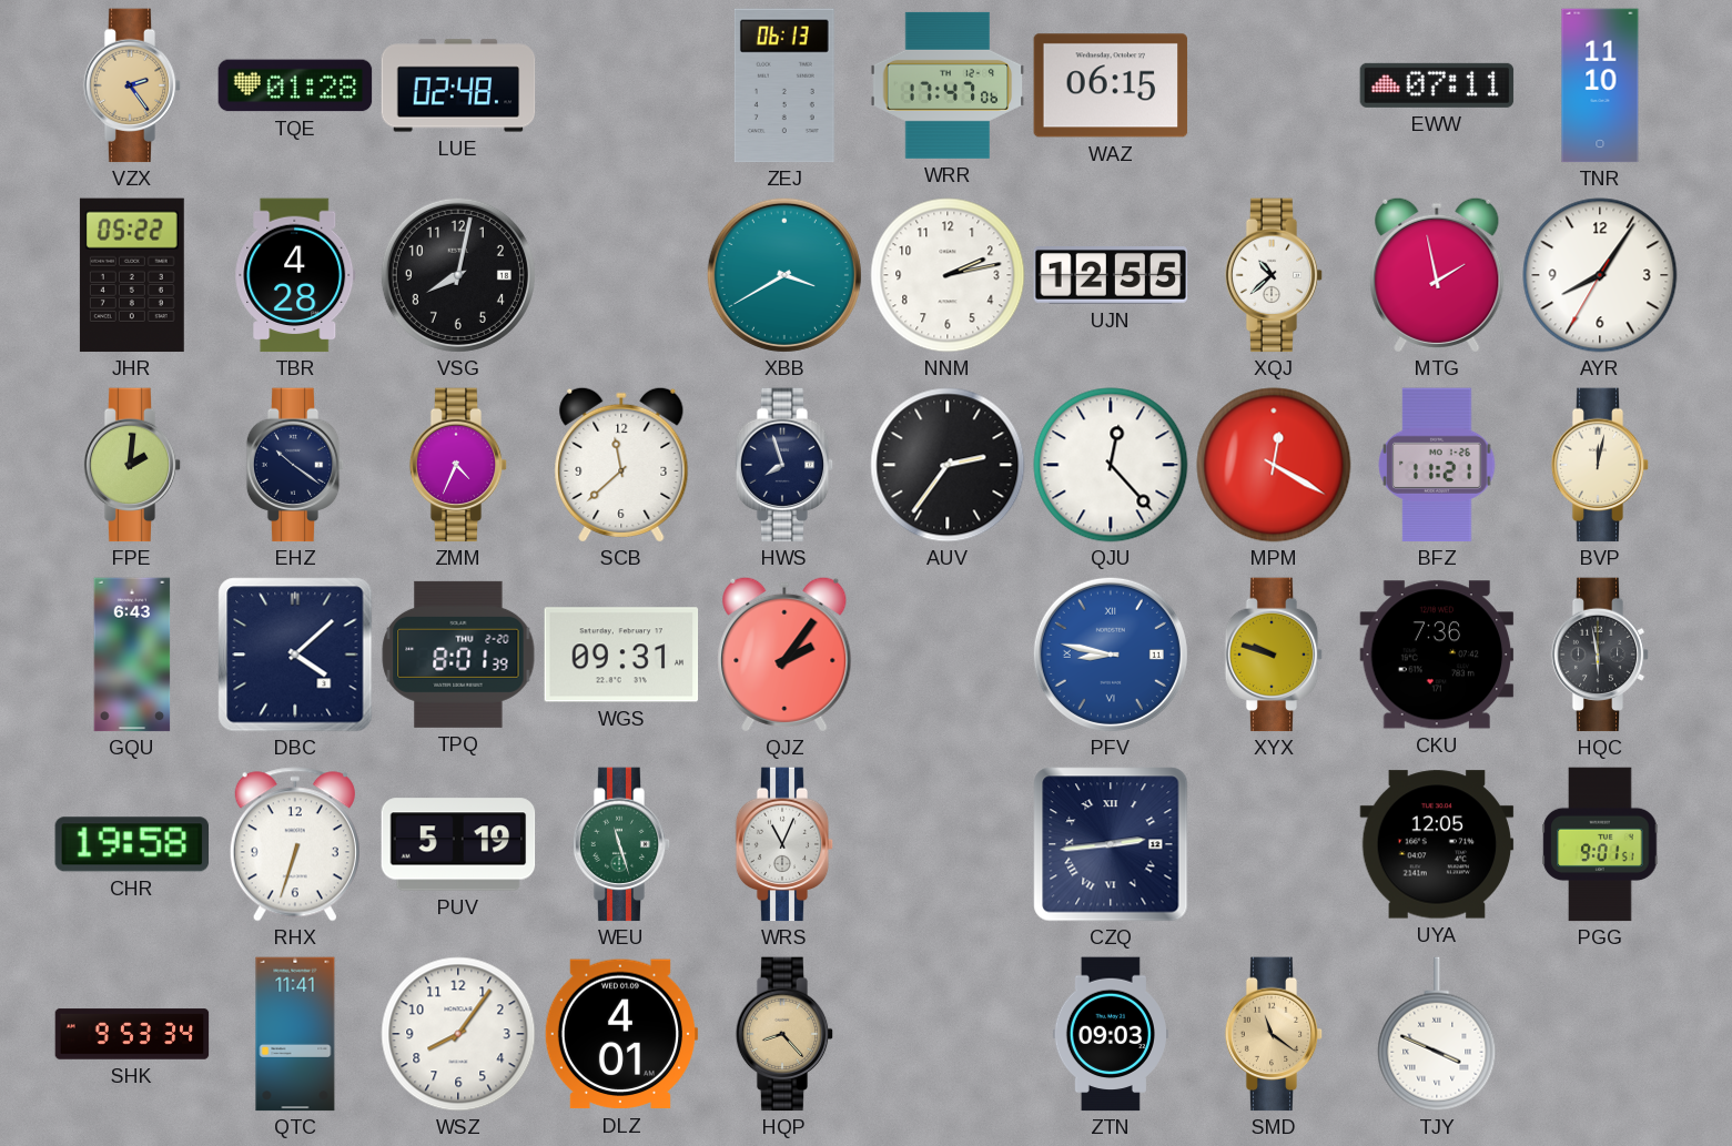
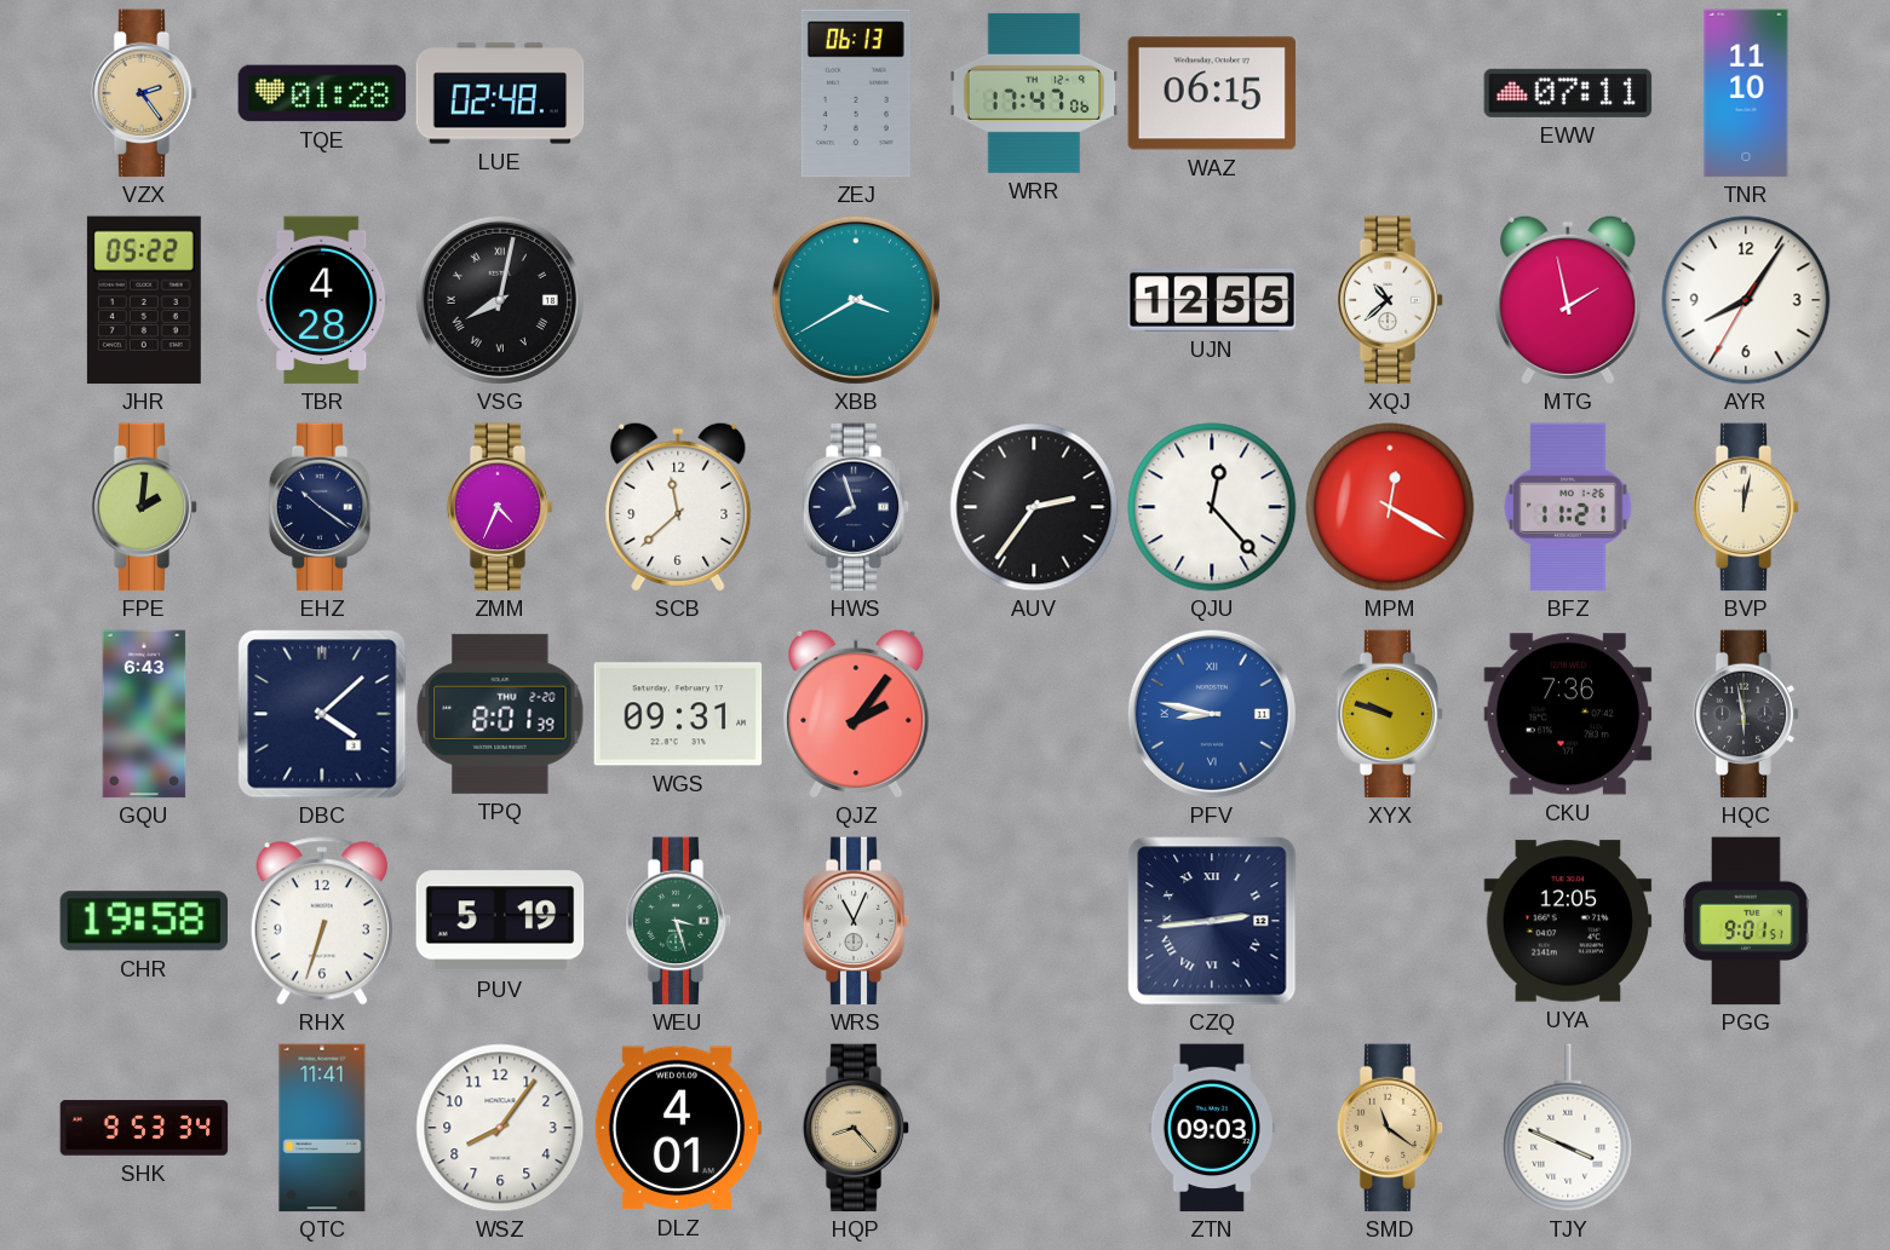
VSG numerals: Arabic -> Roman (500, 300)
NNM: 2:13 -> none (948, 275)
WEU: 11:27 -> 3:27 (678, 921)
